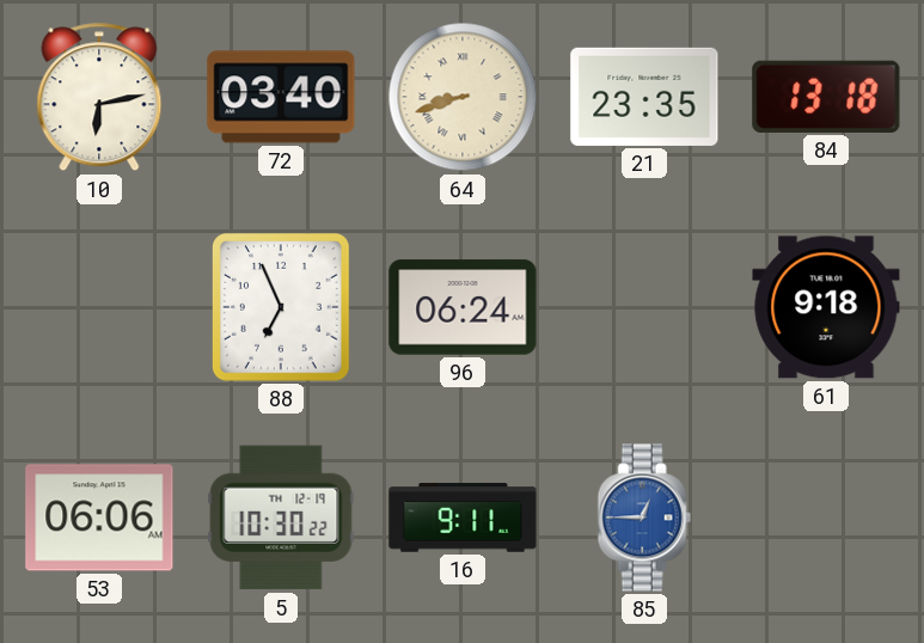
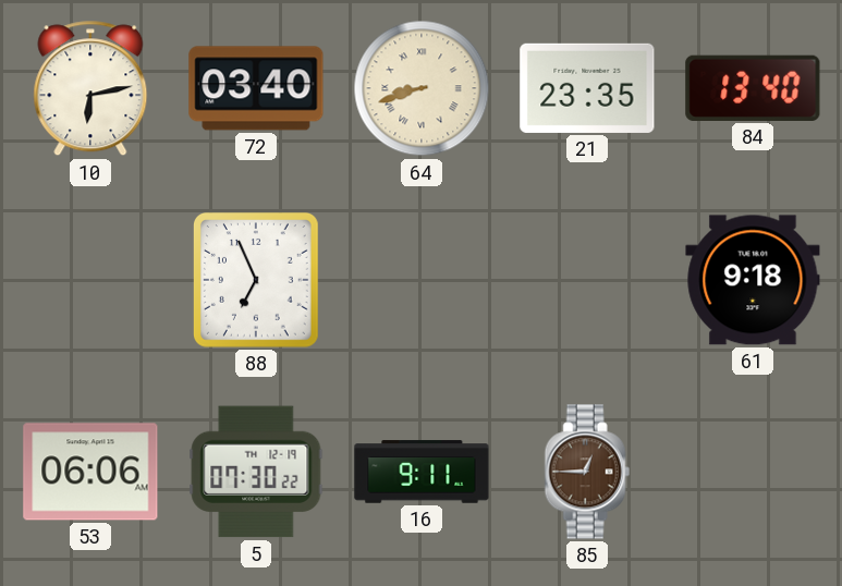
84: 13:18 -> 13:40 (753, 88)
96: 06:24 -> none (463, 307)
5: 10:30 -> 07:30 (256, 472)
85 dial: blue -> brown (587, 472)
